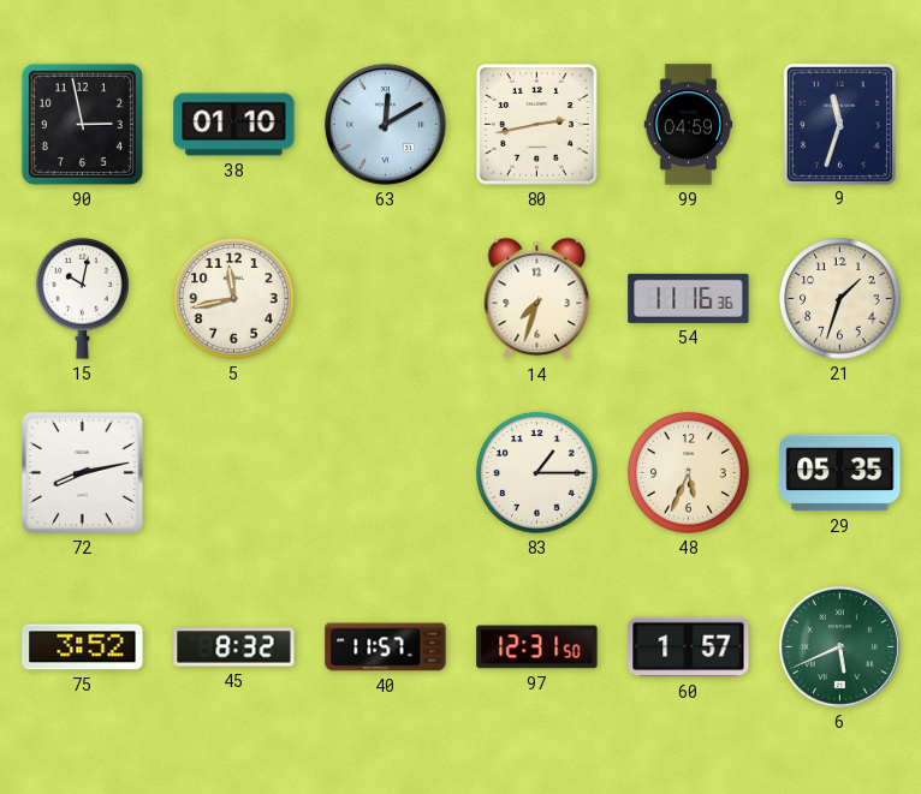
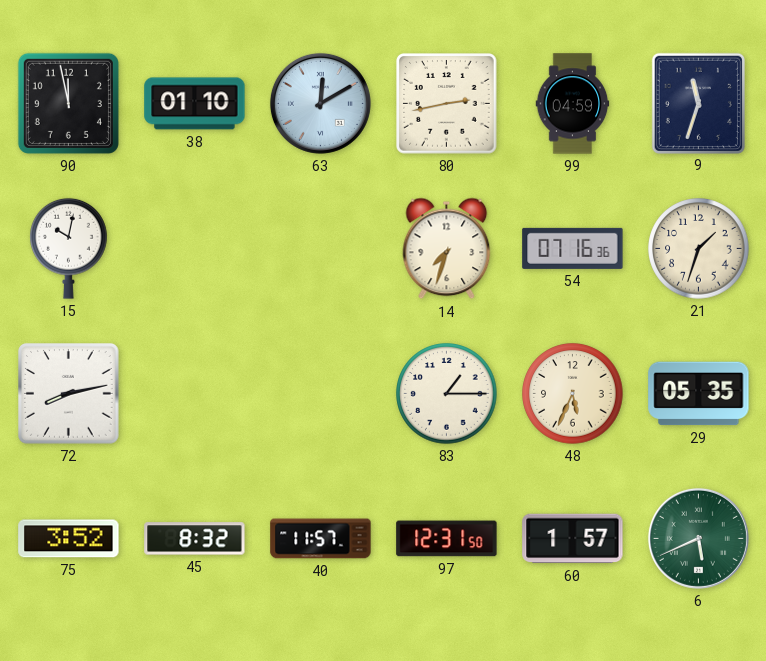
90: 2:58 -> 11:58 (68, 103)
5: 11:43 -> none (234, 299)
54: 11:16 -> 07:16 (573, 248)
